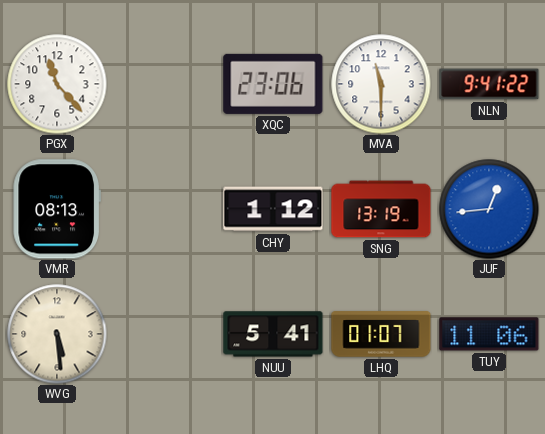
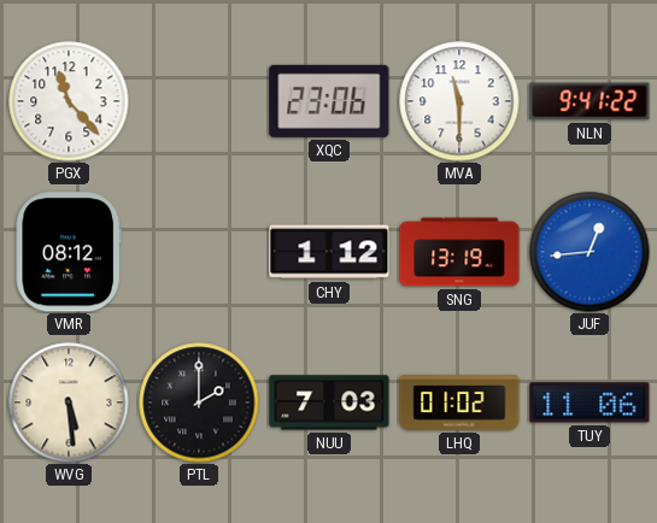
VMR: 08:13 -> 08:12 (69, 252)
PTL: none -> 2:00 (199, 402)
NUU: 5:41 -> 7:03 (329, 402)
LHQ: 01:07 -> 01:02 (459, 402)
